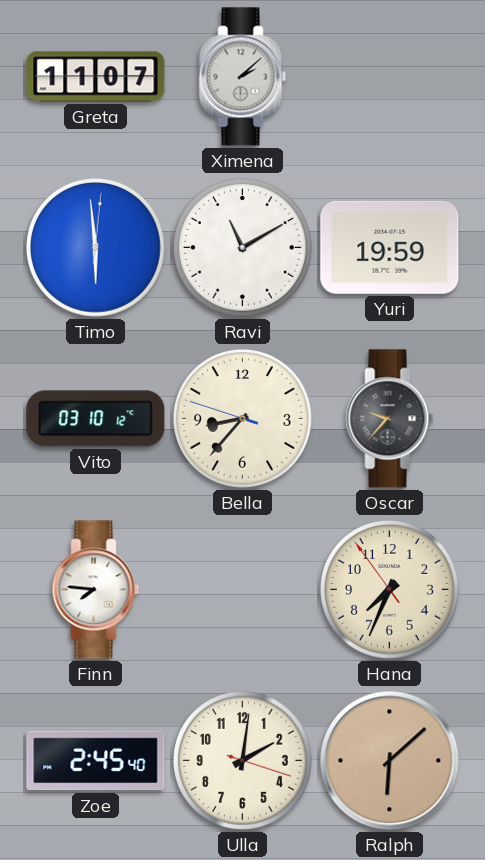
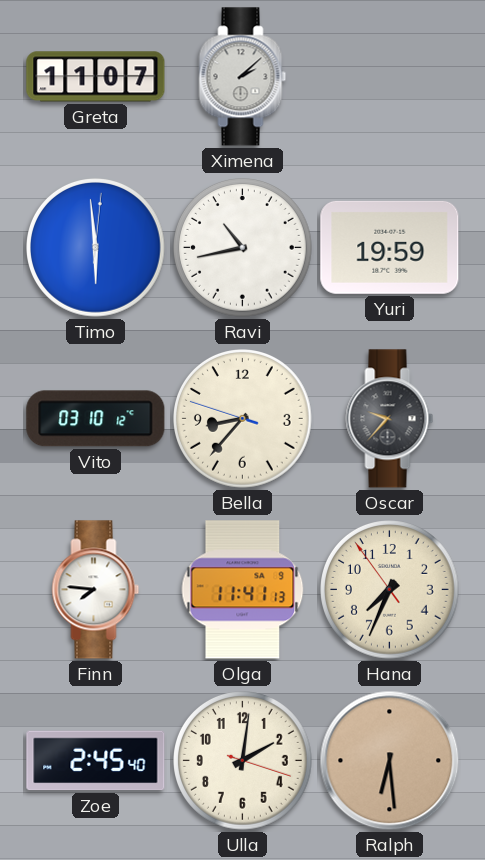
Ravi: 11:10 -> 10:43 (243, 248)
Olga: none -> 11:41 (243, 590)
Ralph: 6:08 -> 6:29 (390, 761)
